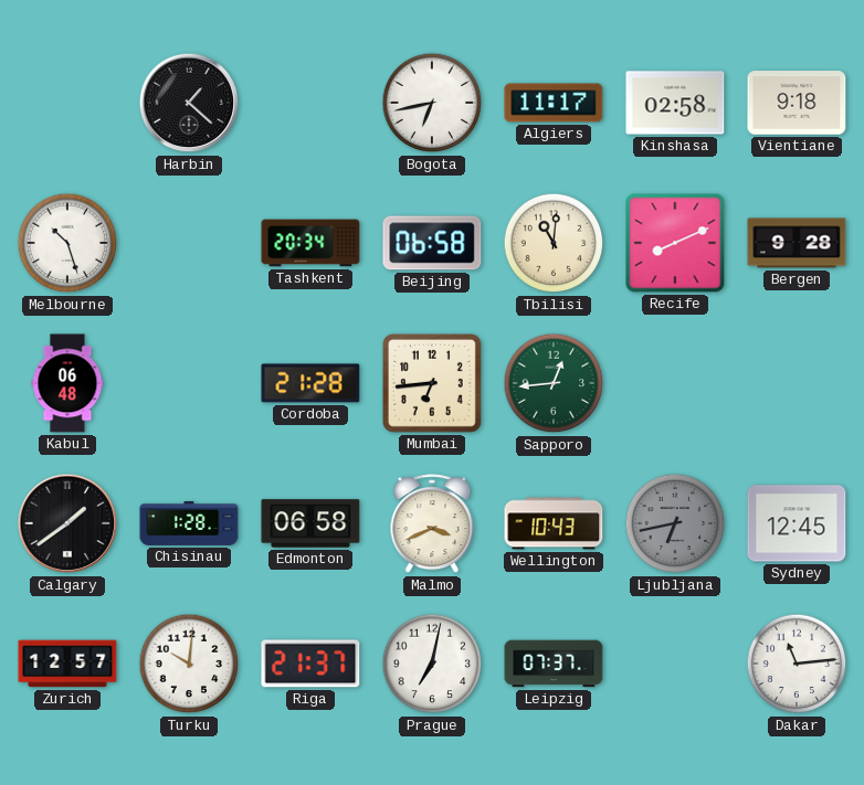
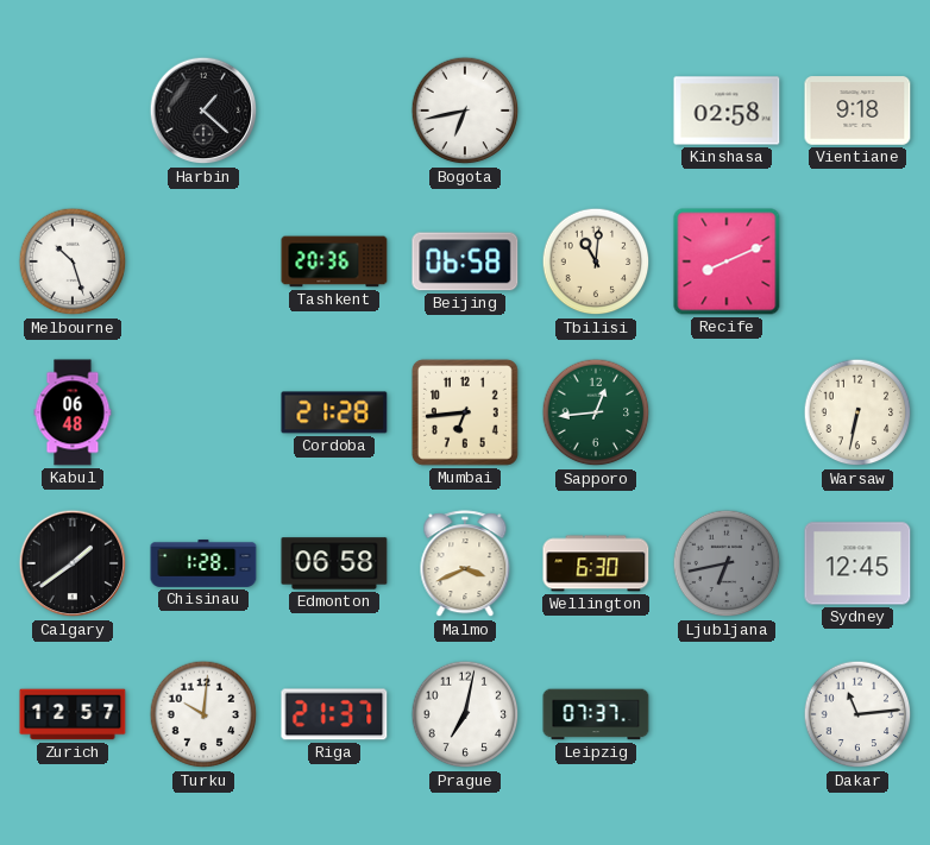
Algiers: 11:17 -> none (554, 103)
Tashkent: 20:34 -> 20:36 (334, 261)
Bergen: 9:28 -> none (797, 243)
Warsaw: none -> 6:32 (857, 412)
Wellington: 10:43 -> 6:30 (596, 563)
